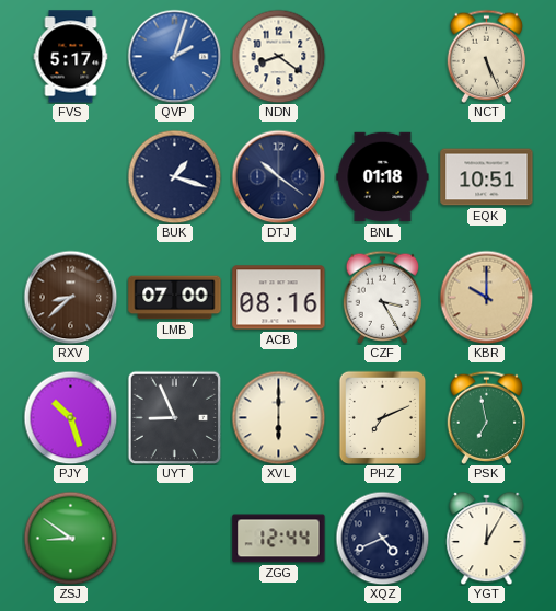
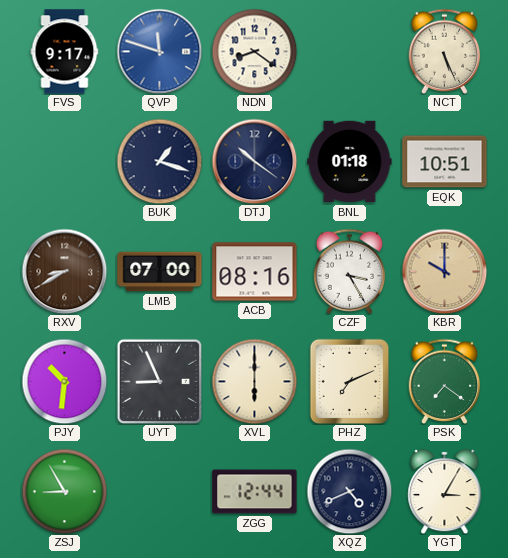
FVS: 5:17 -> 9:17 (65, 52)
QVP: 2:03 -> 11:48 (159, 51)
RXV: 8:38 -> 8:40 (64, 271)
PJY: 10:27 -> 10:31 (64, 381)
PSK: 6:58 -> 7:21 (445, 381)
ZSJ: 8:51 -> 8:55 (64, 491)
YGT: 12:05 -> 3:05 (445, 491)
